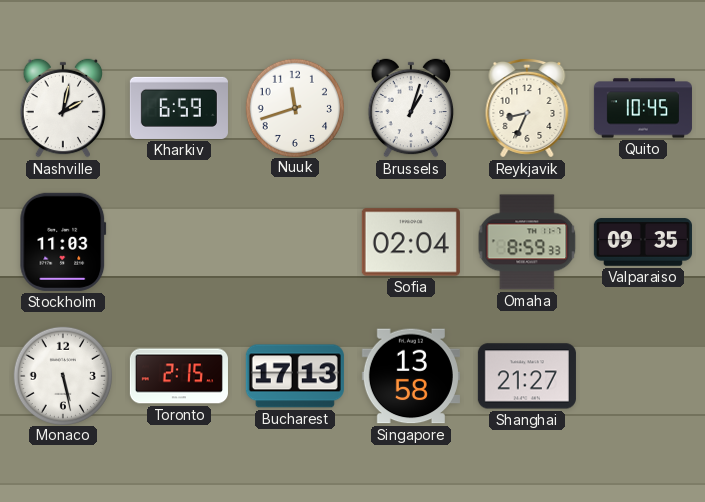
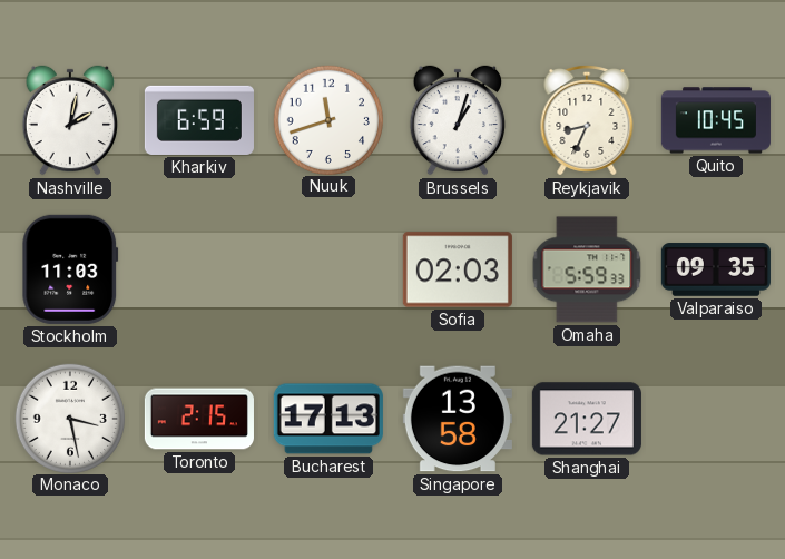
Sofia: 02:04 -> 02:03 (458, 269)
Omaha: 8:59 -> 5:59 (587, 269)
Monaco: 5:28 -> 3:28 (69, 418)
